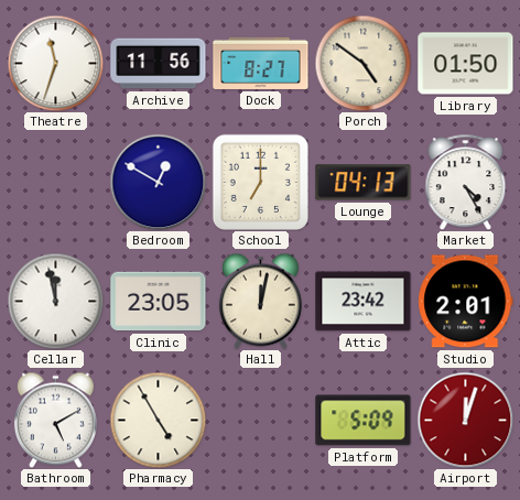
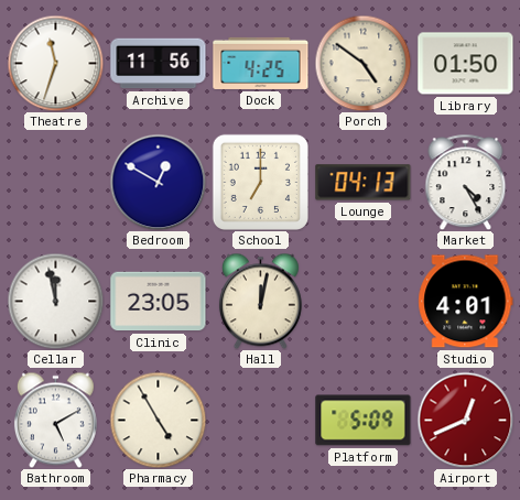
Dock: 8:27 -> 4:25 (261, 63)
Attic: 23:42 -> none (364, 302)
Studio: 2:01 -> 4:01 (466, 302)
Airport: 12:03 -> 12:41 (465, 420)
